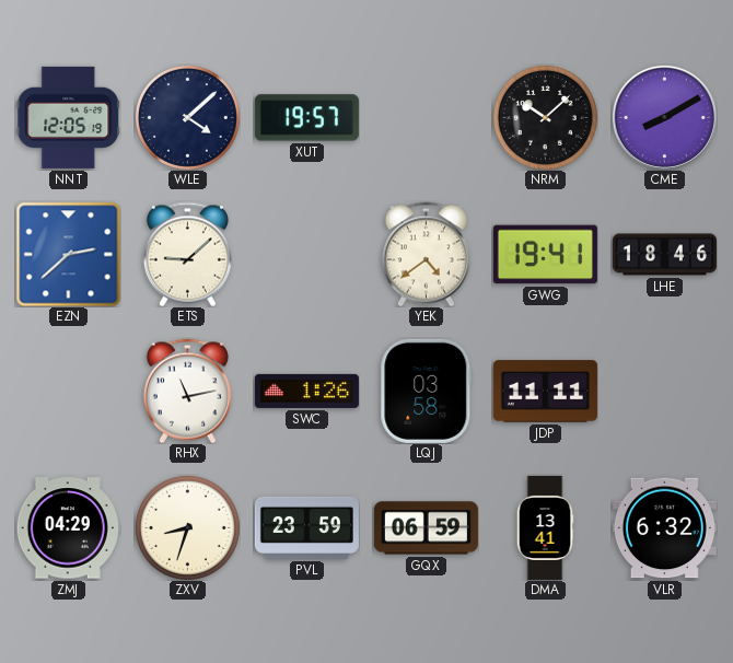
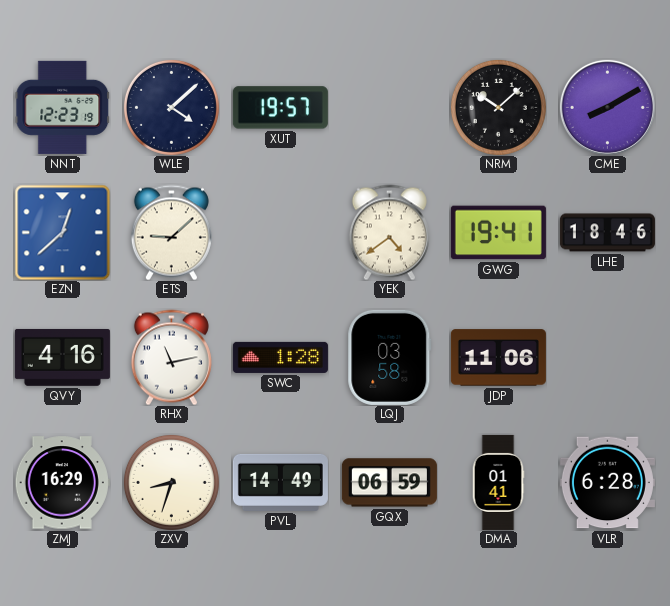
NNT: 12:05 -> 12:23 (62, 107)
EZN: 2:38 -> 12:38 (62, 232)
QVY: none -> 4:16 (62, 357)
SWC: 1:26 -> 1:28 (280, 357)
JDP: 11:11 -> 11:06 (498, 358)
ZMJ: 04:29 -> 16:29 (62, 483)
PVL: 23:59 -> 14:49 (280, 482)
DMA: 13:41 -> 01:41 (498, 482)
VLR: 6:32 -> 6:28 (607, 483)
